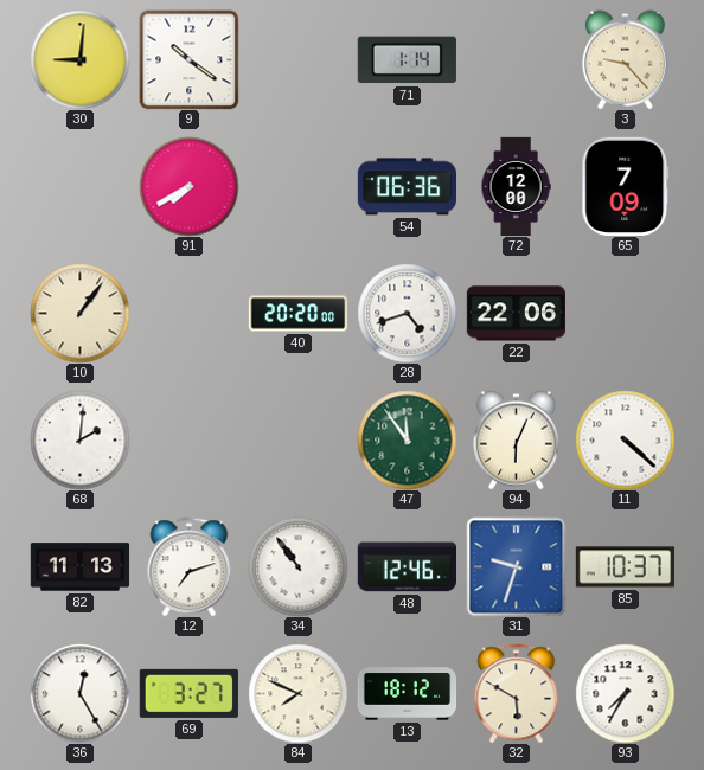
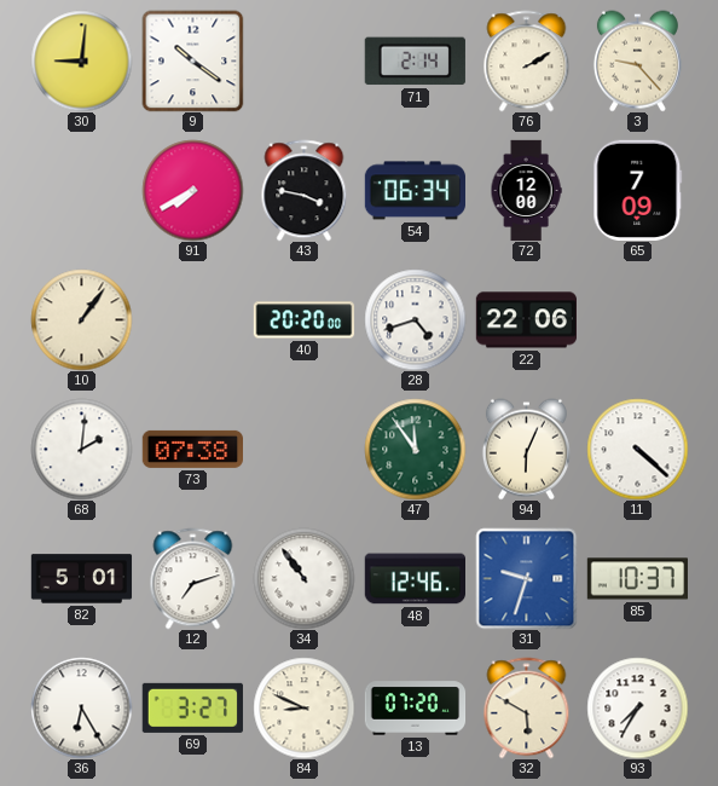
71: 1:14 -> 2:14 (415, 62)
76: none -> 2:10 (527, 60)
43: none -> 3:47 (305, 190)
54: 06:36 -> 06:34 (415, 191)
73: none -> 07:38 (192, 449)
82: 11:13 -> 5:01 (81, 579)
36: 12:25 -> 6:25 (81, 707)
84: 7:49 -> 8:49 (303, 707)
13: 18:12 -> 07:20 (415, 709)
